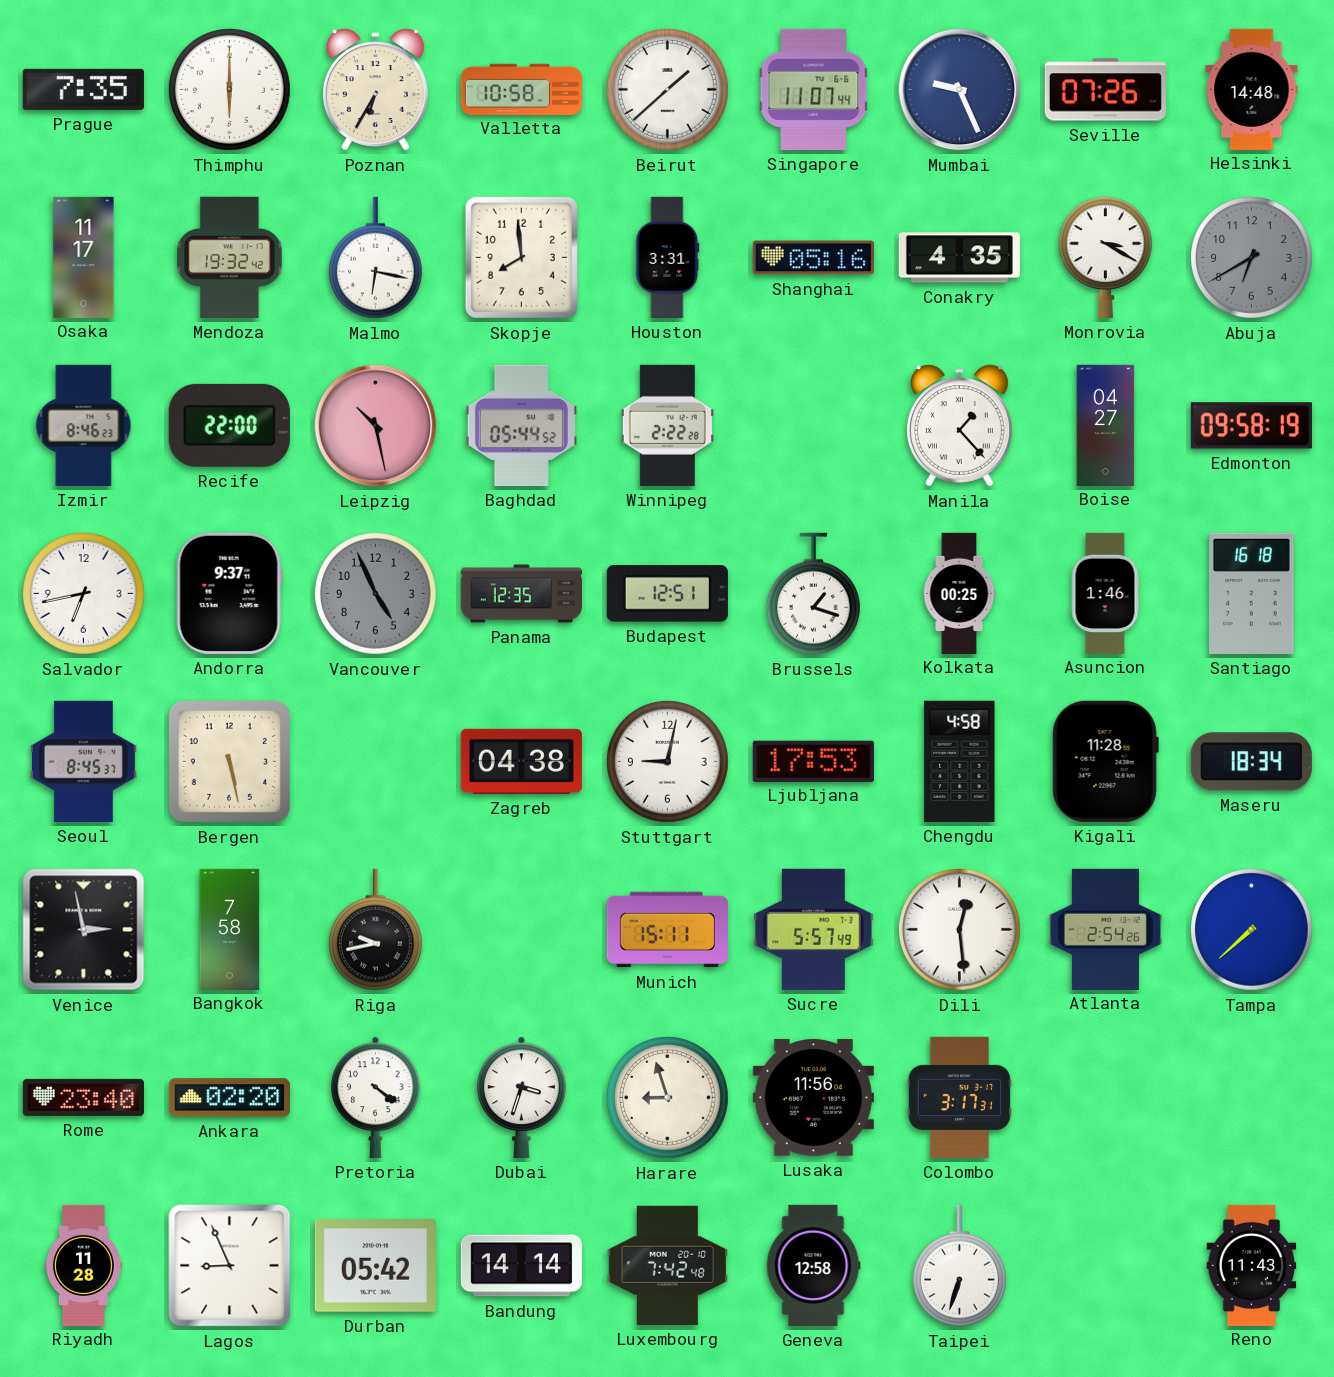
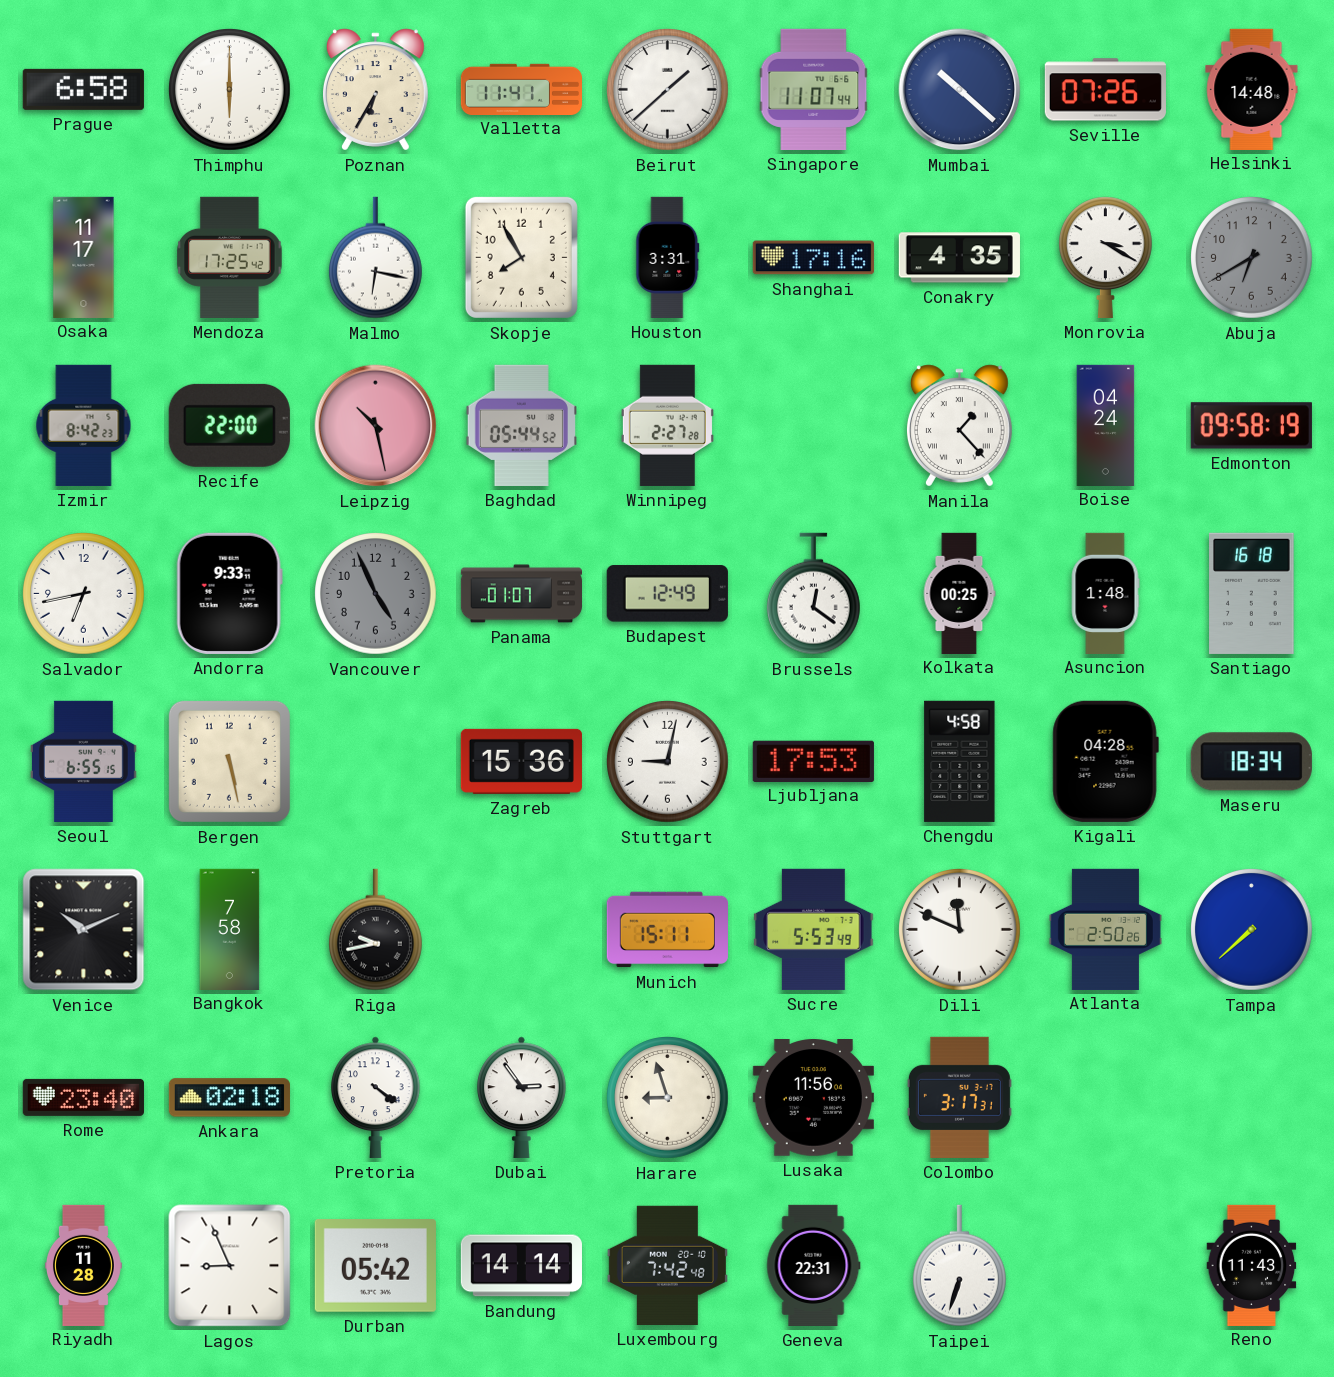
Prague: 7:35 -> 6:58 (83, 89)
Valletta: 10:58 -> 11:41 (521, 89)
Mumbai: 9:26 -> 10:22 (960, 90)
Mendoza: 19:32 -> 17:25 (230, 257)
Skopje: 7:59 -> 7:55 (521, 257)
Shanghai: 05:16 -> 17:16 (813, 258)
Izmir: 8:46 -> 8:42 (84, 425)
Winnipeg: 2:22 -> 2:27 (667, 425)
Boise: 04:27 -> 04:24 (1106, 425)
Andorra: 9:37 -> 9:33 (229, 593)
Panama: 12:35 -> 01:07 (521, 594)
Budapest: 12:51 -> 12:49 (667, 594)
Brussels: 1:18 -> 12:21 (813, 594)
Asuncion: 1:46 -> 1:48 (1105, 593)
Seoul: 8:45 -> 6:55 (83, 761)
Zagreb: 04:38 -> 15:36 (521, 761)
Kigali: 11:28 -> 04:28 (1105, 761)
Venice: 2:58 -> 10:11 (84, 930)
Sucre: 5:57 -> 5:53 (814, 929)
Dili: 12:29 -> 11:49 (960, 930)
Atlanta: 2:54 -> 2:50 (1105, 929)
Ankara: 02:20 -> 02:18 (229, 1098)
Dubai: 3:33 -> 2:54 (522, 1097)
Geneva: 12:58 -> 22:31 (814, 1265)
